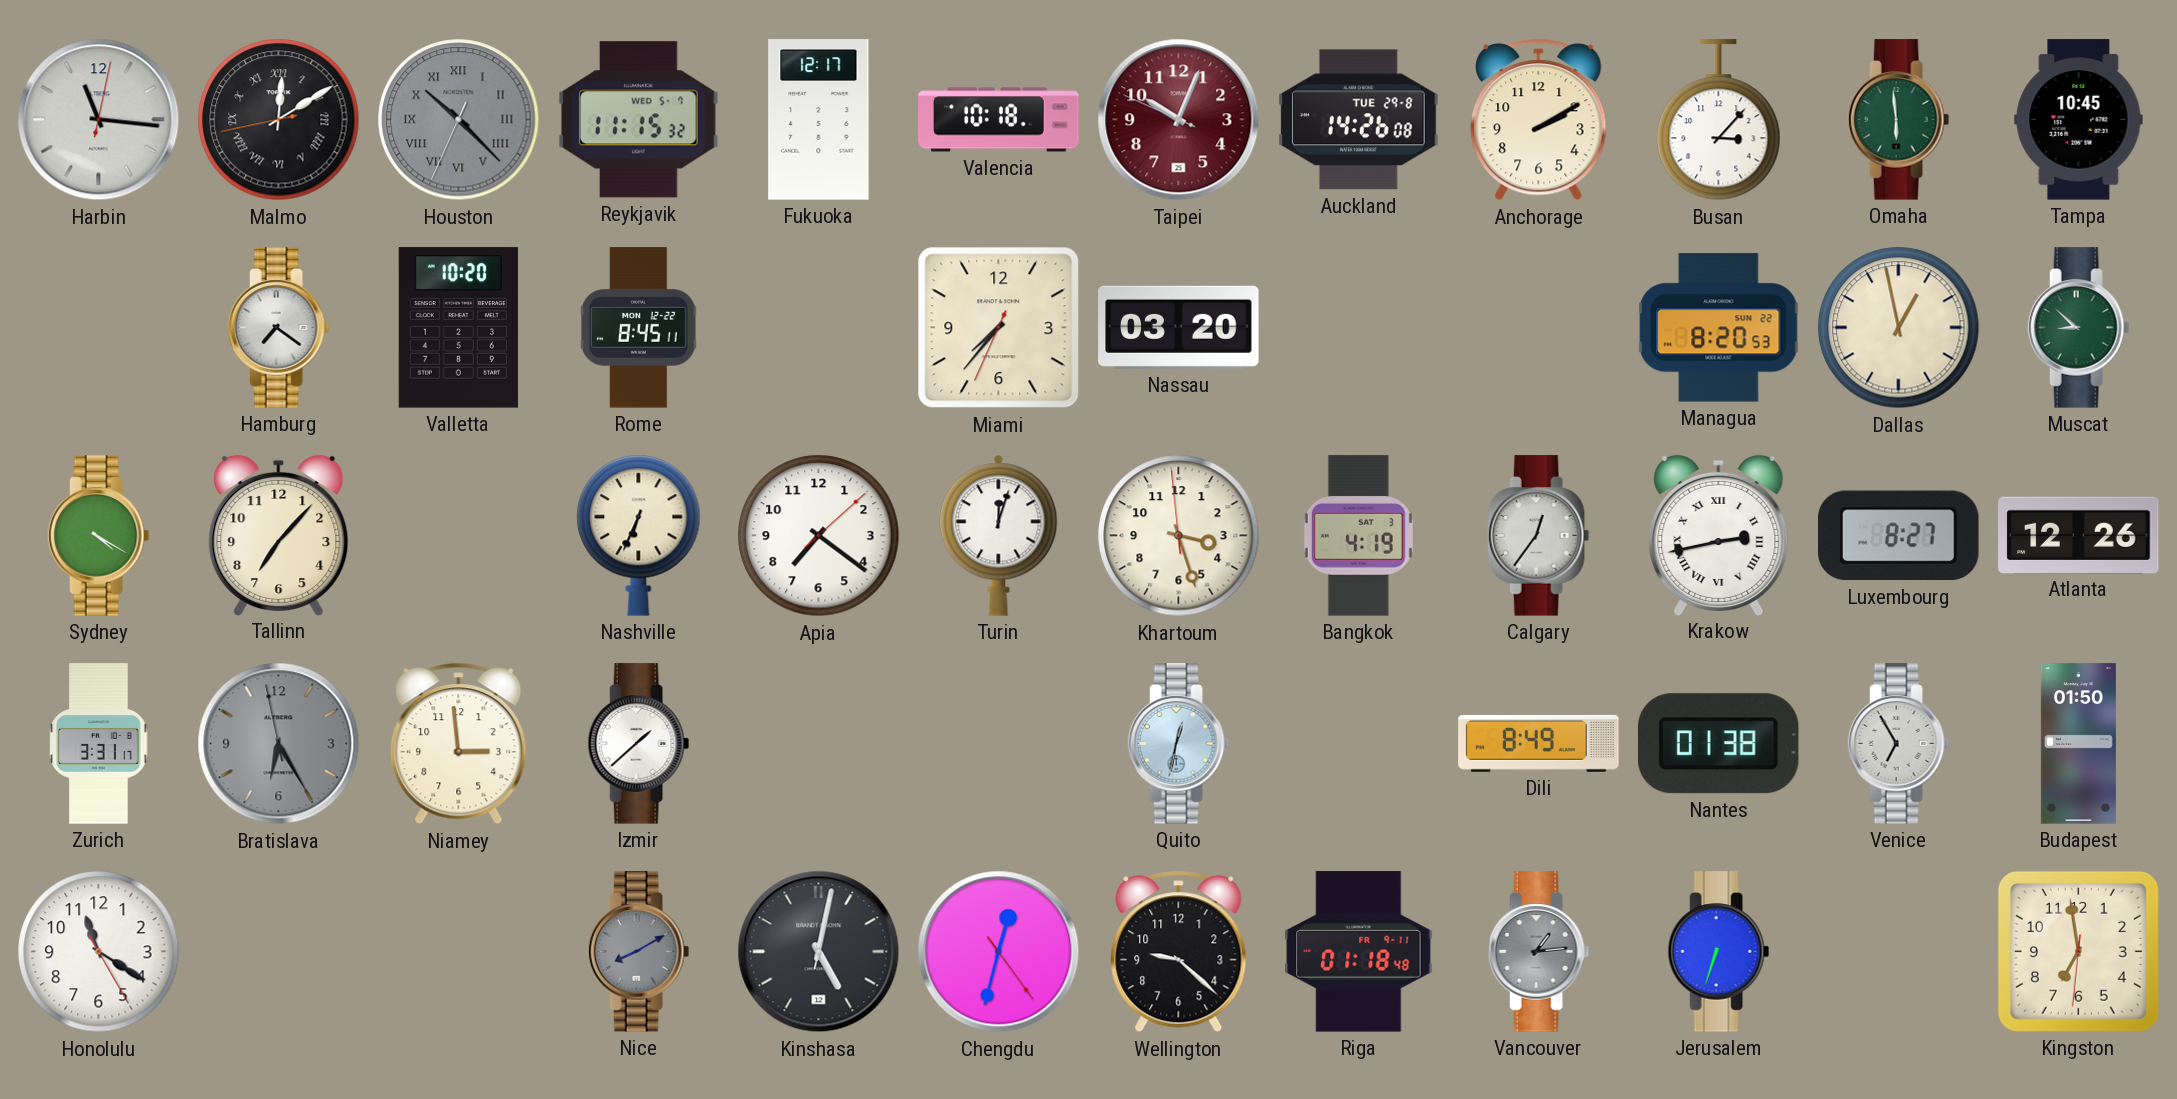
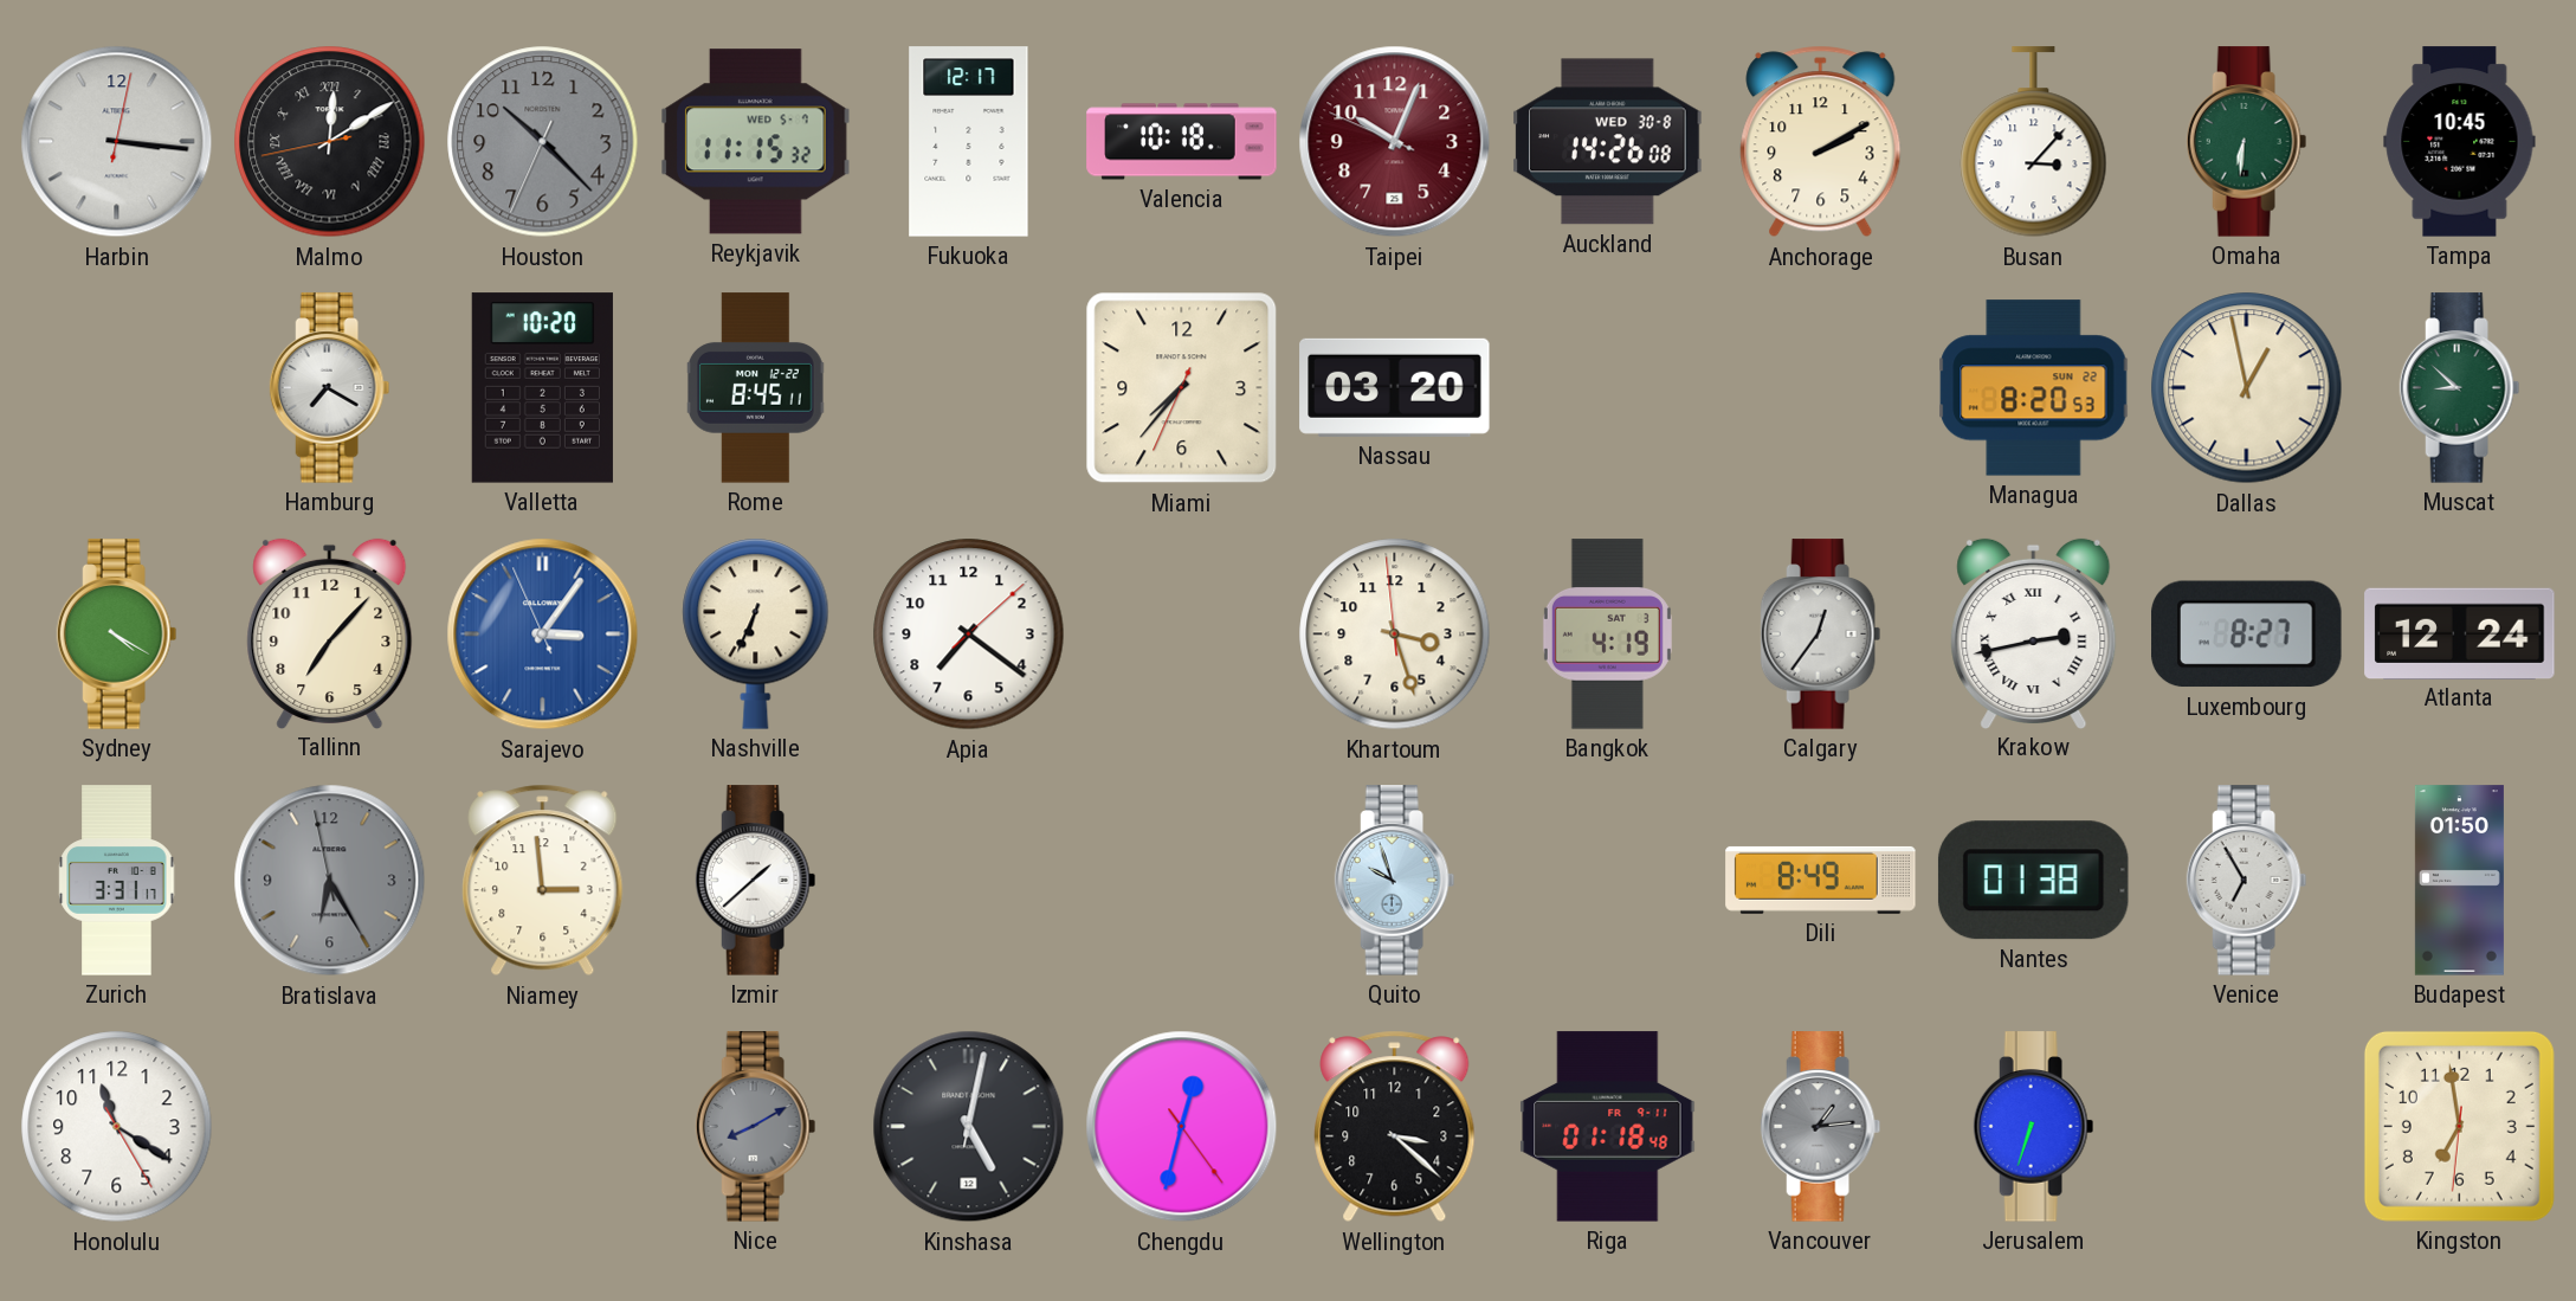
Harbin: 11:16 -> 3:16 (117, 142)
Houston numerals: Roman -> Arabic (543, 142)
Auckland date: TUE 29-8 -> WED 30-8 (1608, 142)
Omaha: 5:59 -> 6:31 (2247, 142)
Hamburg: 7:21 -> 7:20 (330, 388)
Sarajevo: none -> 3:05 (543, 635)
Turin: 12:03 -> none (999, 535)
Atlanta: 12:26 -> 12:24 (2460, 633)
Quito: 12:32 -> 9:57 (1395, 881)
Wellington: 9:22 -> 3:22 (1395, 1127)
